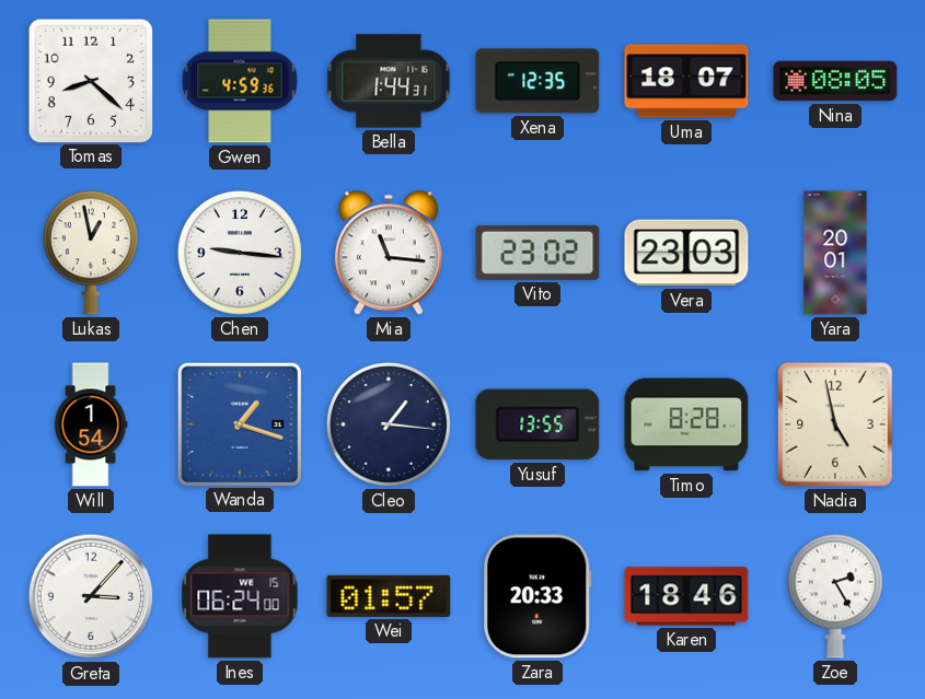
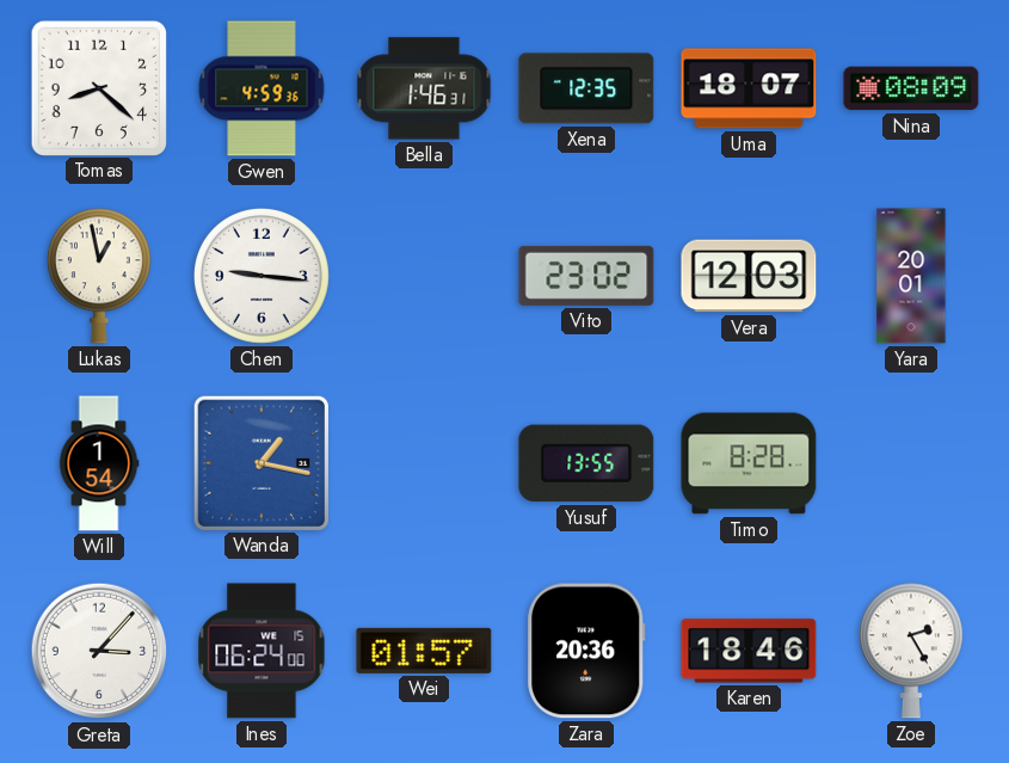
Bella: 1:44 -> 1:46 (424, 88)
Nina: 08:05 -> 08:09 (911, 88)
Mia: 11:16 -> none (389, 253)
Vera: 23:03 -> 12:03 (749, 276)
Wanda: 1:18 -> 1:17 (260, 462)
Cleo: 1:16 -> none (389, 424)
Nadia: 4:58 -> none (835, 424)
Zara: 20:33 -> 20:36 (586, 651)
